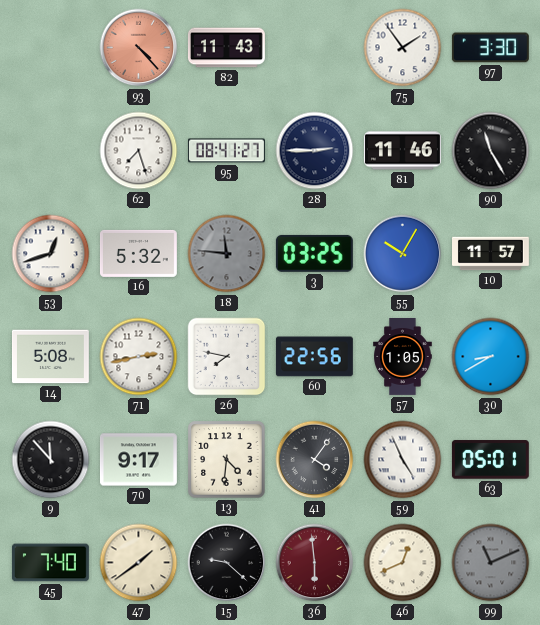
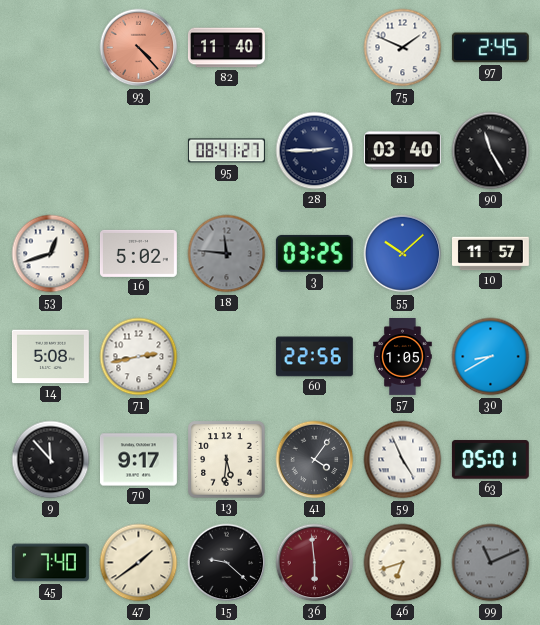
82: 11:43 -> 11:40 (226, 48)
75: 1:54 -> 1:49 (403, 48)
97: 3:30 -> 2:45 (490, 48)
62: 7:27 -> none (139, 151)
81: 11:46 -> 03:40 (402, 151)
16: 5:32 -> 5:02 (138, 253)
55: 10:05 -> 10:08 (403, 254)
26: 7:47 -> none (227, 357)
13: 4:31 -> 5:31 (227, 460)
46: 12:41 -> 6:42 (403, 563)
